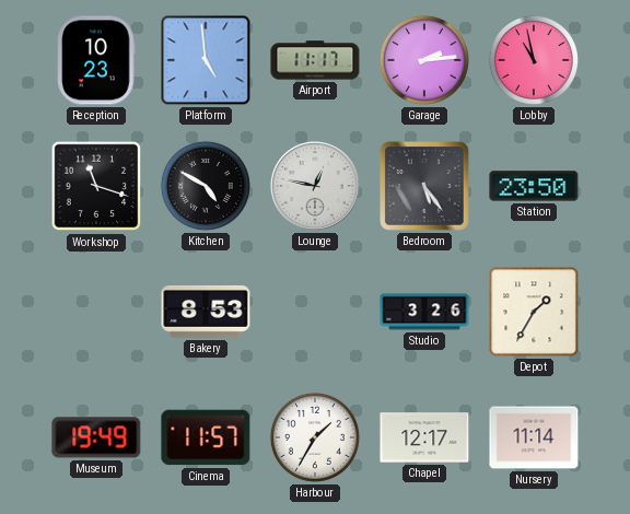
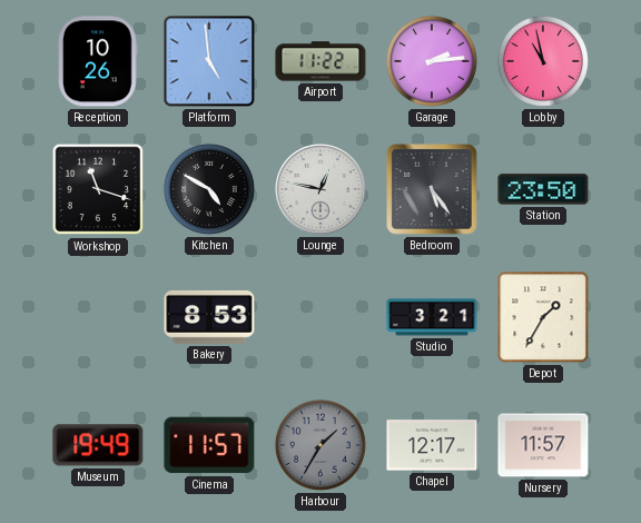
Reception: 10:23 -> 10:26 (98, 61)
Airport: 11:17 -> 11:22 (320, 61)
Studio: 3:26 -> 3:21 (432, 317)
Harbour dial: white -> grey (320, 445)
Nursery: 11:14 -> 11:57 (543, 445)
